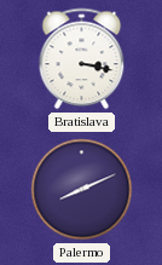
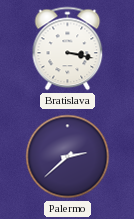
Palermo: 8:11 -> 2:38 (68, 157)
